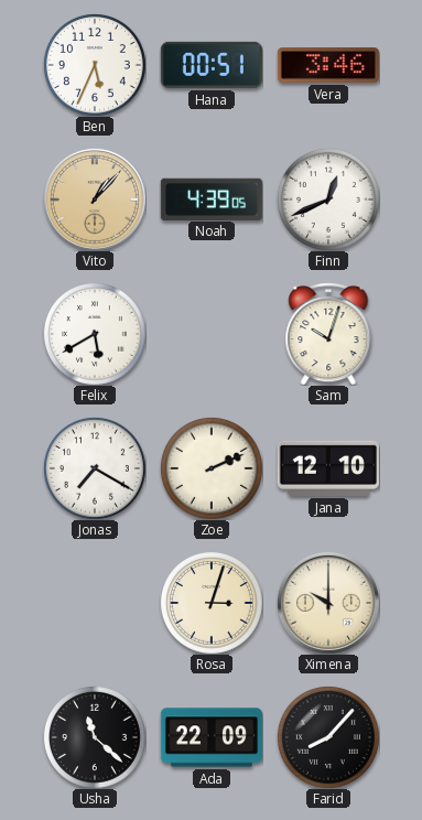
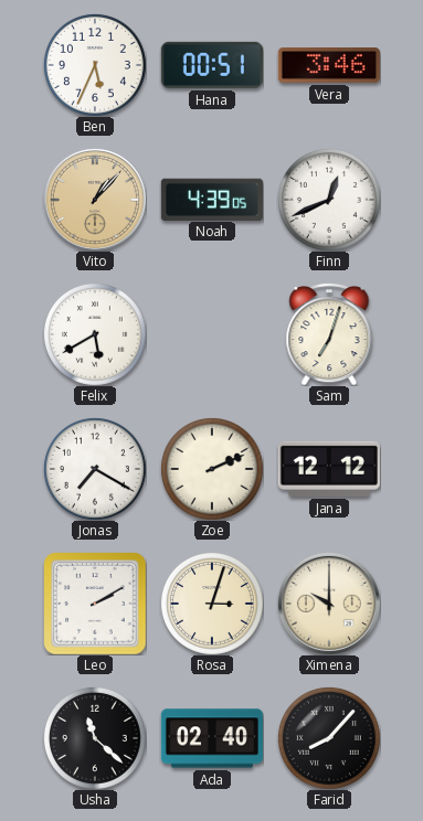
Sam: 10:03 -> 7:03 (329, 334)
Jana: 12:10 -> 12:12 (329, 469)
Leo: none -> 2:10 (95, 604)
Ada: 22:09 -> 02:40 (212, 738)
